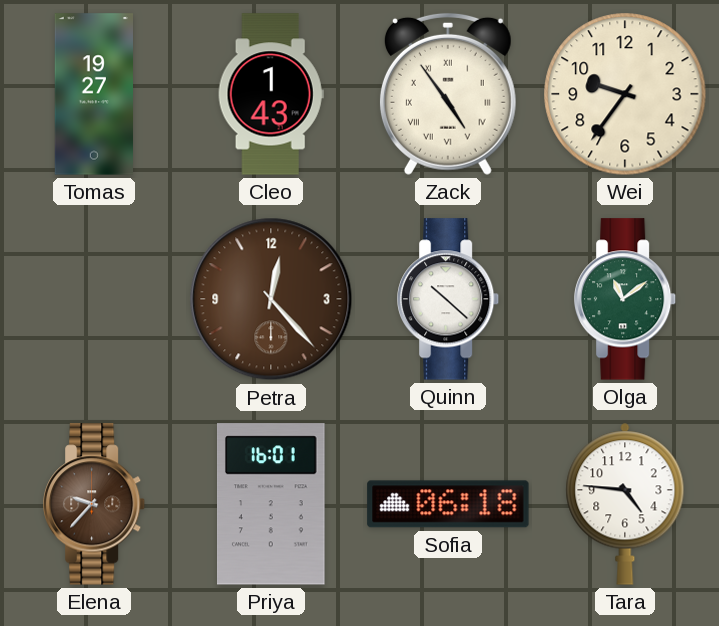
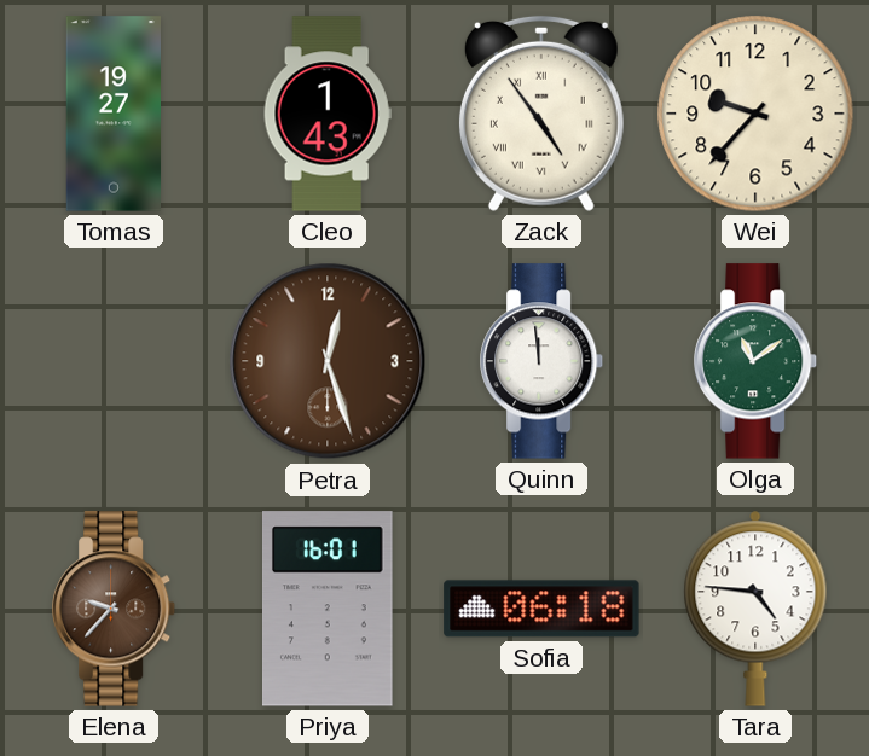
Wei: 9:36 -> 9:37 (755, 114)
Petra: 12:23 -> 12:27 (328, 361)
Quinn: 10:22 -> 11:59 (543, 361)
